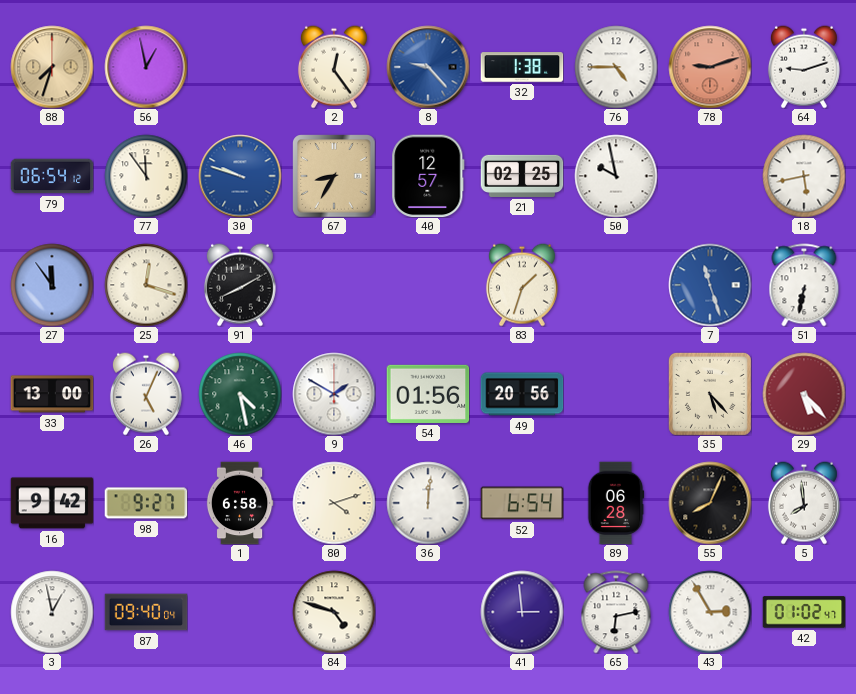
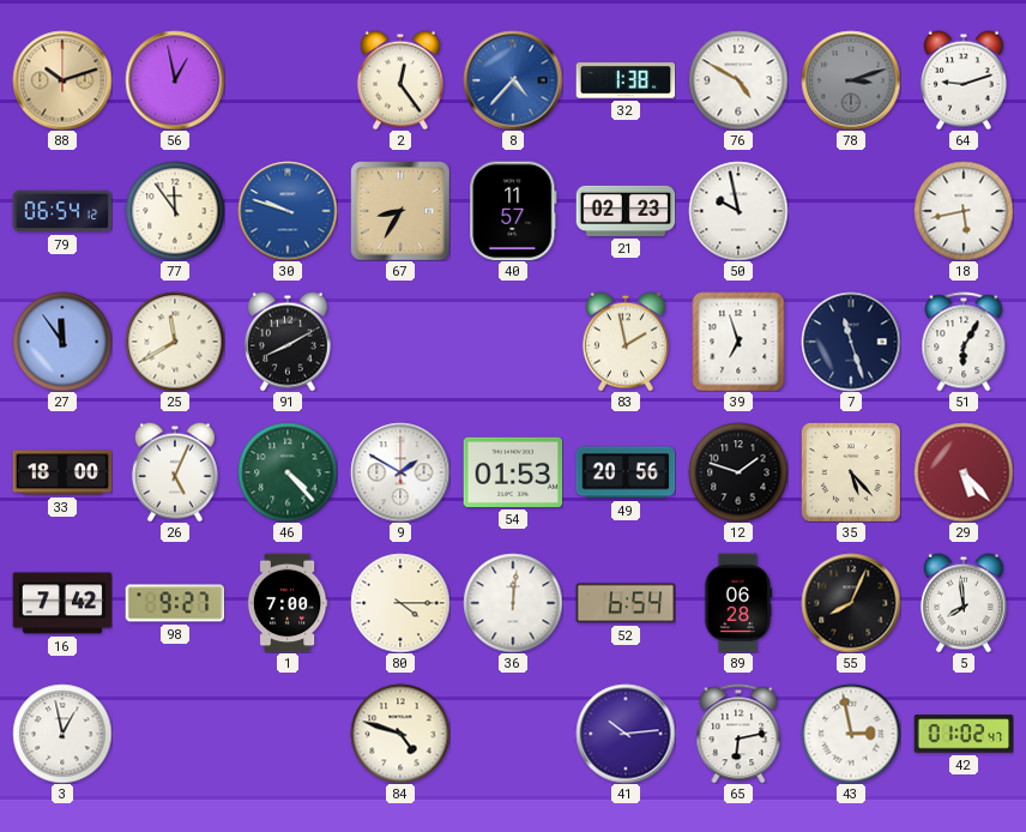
88: 7:33 -> 10:12 (62, 80)
8: 9:23 -> 4:37 (513, 80)
76: 4:45 -> 4:50 (738, 80)
78: 9:12 -> 3:12 (851, 80)
78 dial: salmon -> grey (851, 80)
40: 12:57 -> 11:57 (513, 211)
21: 02:25 -> 02:23 (626, 211)
25: 12:18 -> 11:40 (175, 342)
83: 1:33 -> 1:58 (626, 342)
39: none -> 6:57 (738, 342)
7 dial: blue -> navy (851, 342)
51: 6:32 -> 6:05 (964, 342)
33: 13:00 -> 18:00 (62, 472)
46: 4:28 -> 4:23 (288, 472)
54: 01:56 -> 01:53 (513, 472)
12: none -> 1:48 (738, 472)
16: 9:42 -> 7:42 (62, 603)
1: 6:58 -> 7:00 (288, 603)
80: 4:12 -> 4:15 (400, 603)
87: 09:40 -> none (146, 612)
41: 2:59 -> 10:14 (626, 734)
43: 2:55 -> 2:58 (851, 734)
